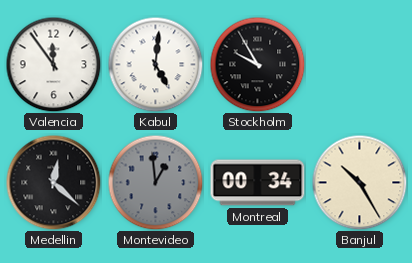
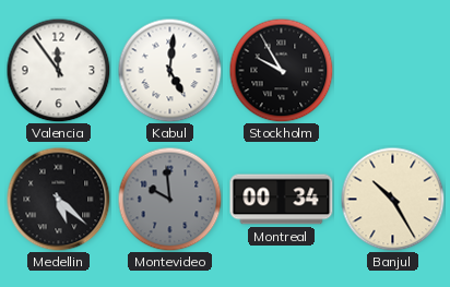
Medellin: 12:22 -> 5:22 (58, 199)
Montevideo: 12:59 -> 9:59 (169, 199)
